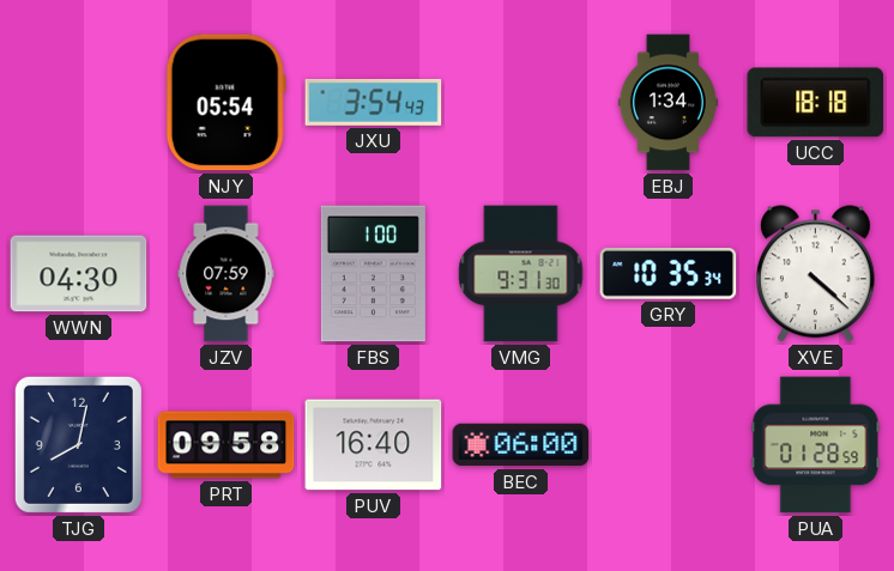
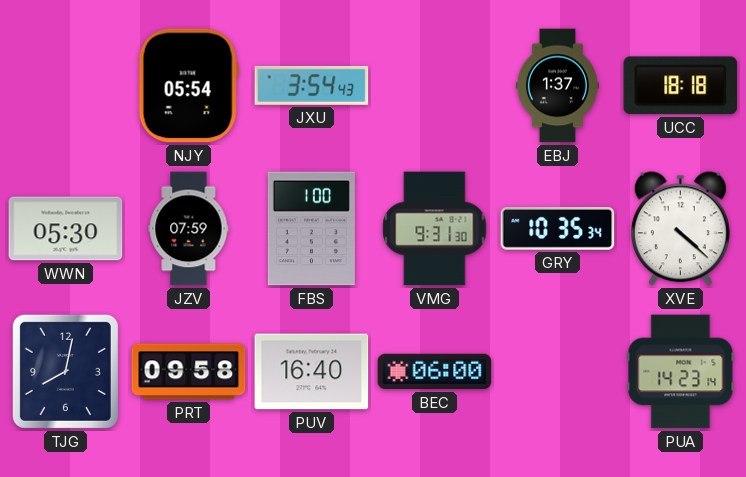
EBJ: 1:34 -> 1:37 (557, 86)
WWN: 04:30 -> 05:30 (66, 229)
PUA: 01:28 -> 14:23 (681, 372)
